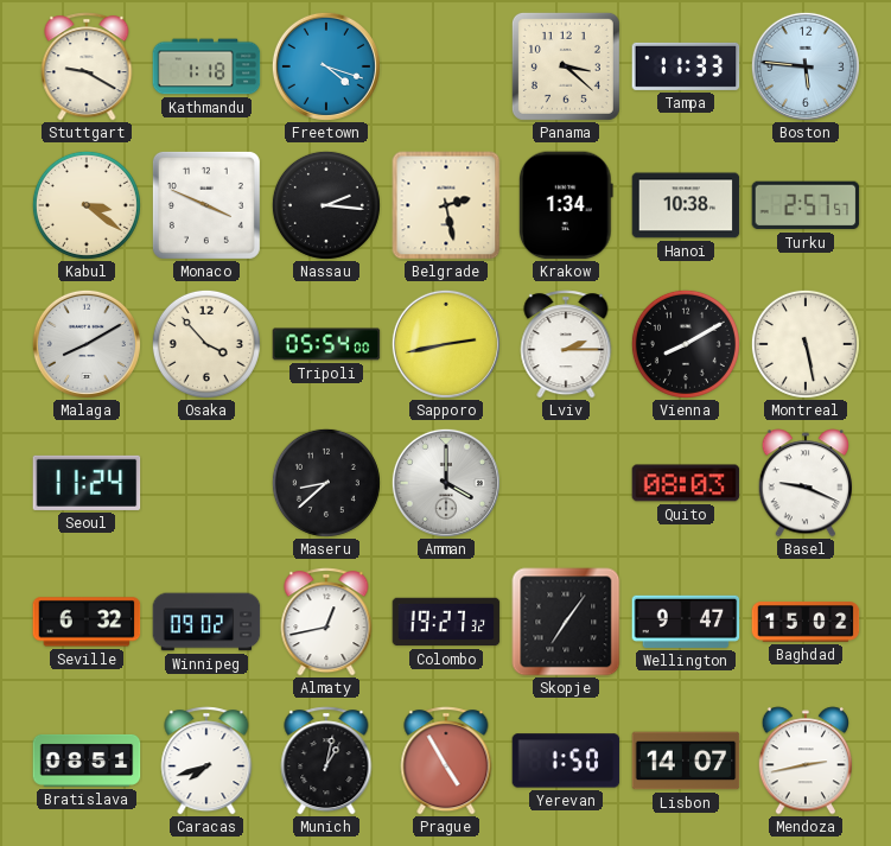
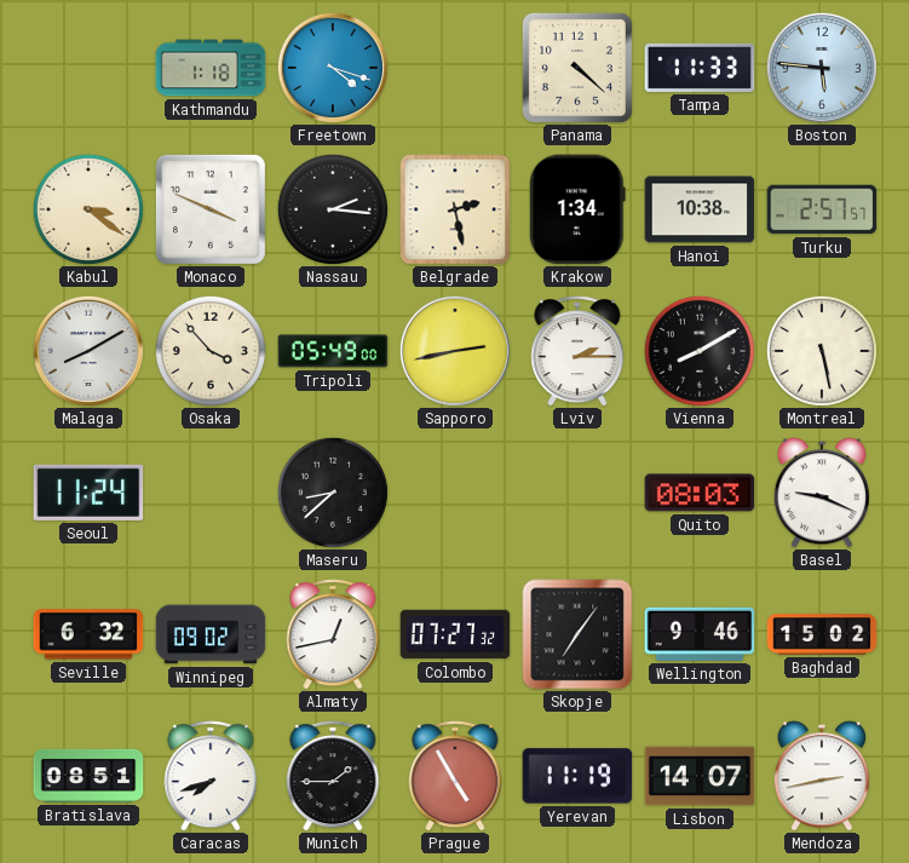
Stuttgart: 9:20 -> none (87, 66)
Panama: 3:22 -> 4:22 (577, 68)
Tripoli: 05:54 -> 05:49 (333, 351)
Amman: 4:00 -> none (446, 483)
Colombo: 19:27 -> 07:27 (455, 634)
Wellington: 9:47 -> 9:46 (700, 634)
Munich: 1:02 -> 1:45 (333, 776)
Yerevan: 1:50 -> 11:19 (577, 776)
